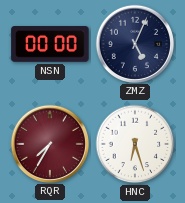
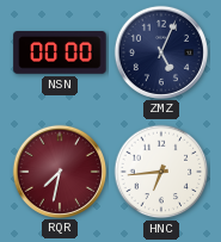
RQR: 7:35 -> 7:32 (59, 170)
HNC: 6:27 -> 6:44 (161, 172)
